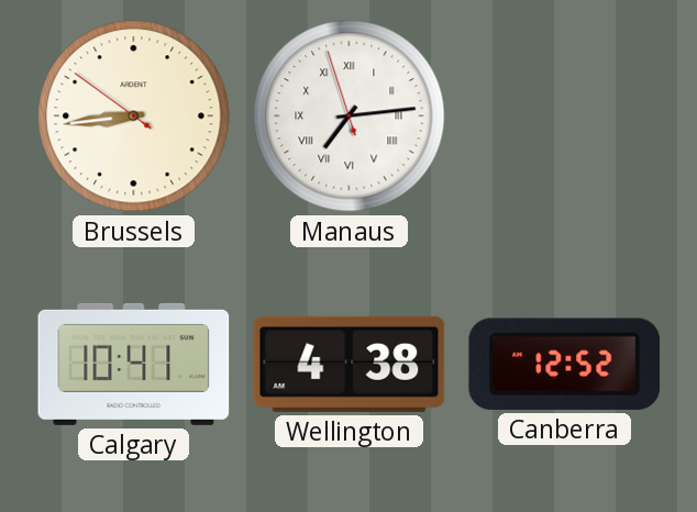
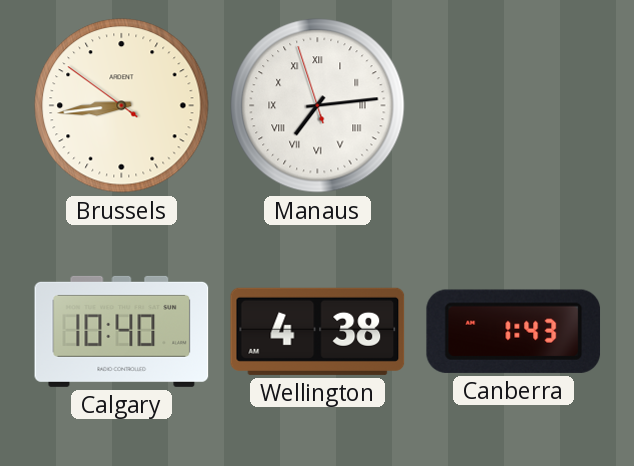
Calgary: 10:41 -> 10:40 (122, 331)
Canberra: 12:52 -> 1:43 (514, 331)
